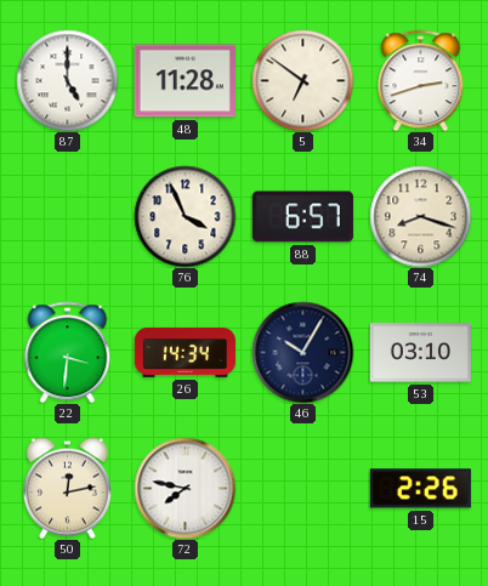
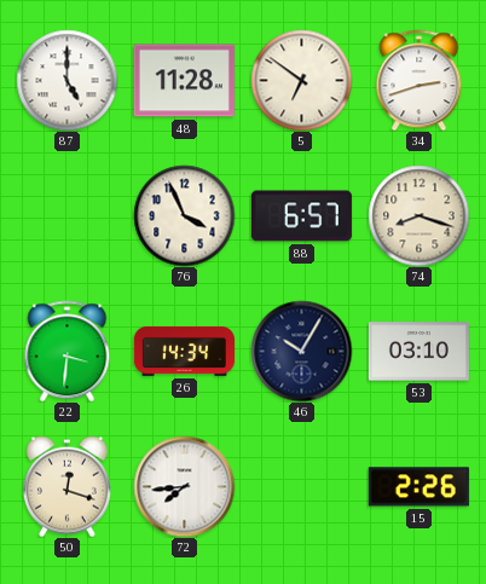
50: 12:13 -> 12:18 (66, 486)
72: 7:47 -> 7:44 (184, 486)
